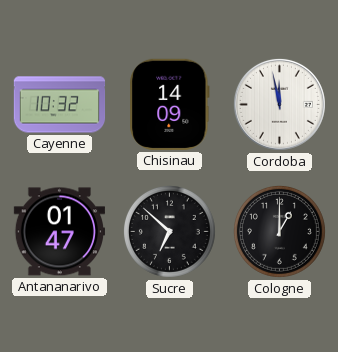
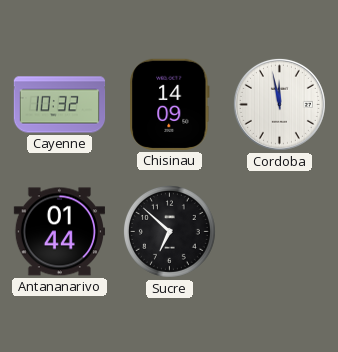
Antananarivo: 01:47 -> 01:44 (59, 232)
Cologne: 1:00 -> none (279, 231)
